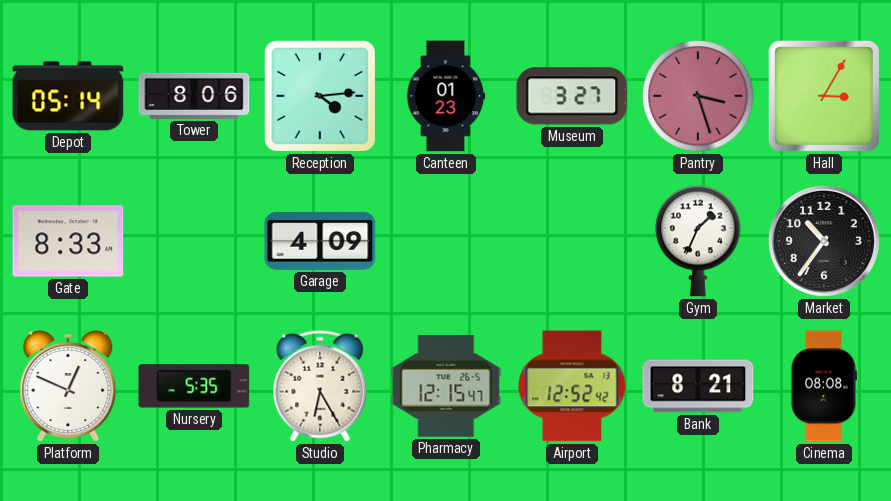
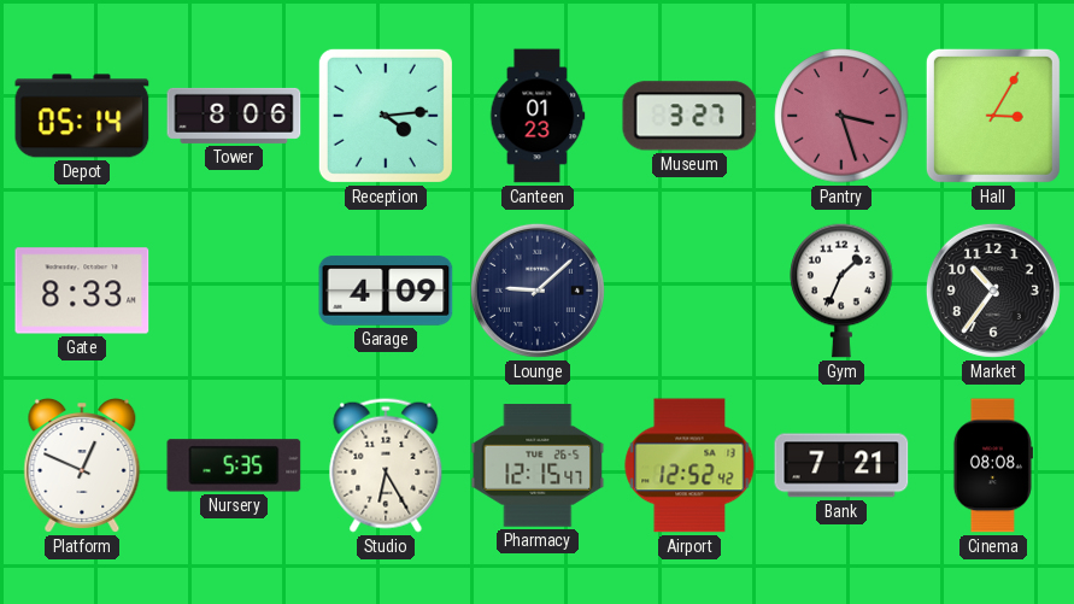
Lounge: none -> 9:08 (538, 291)
Bank: 8:21 -> 7:21 (841, 465)
